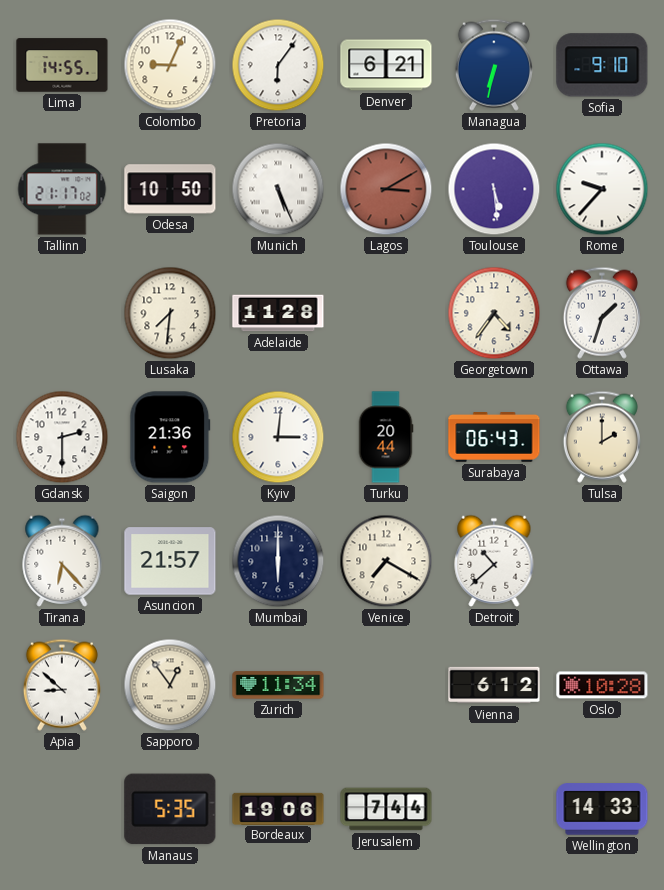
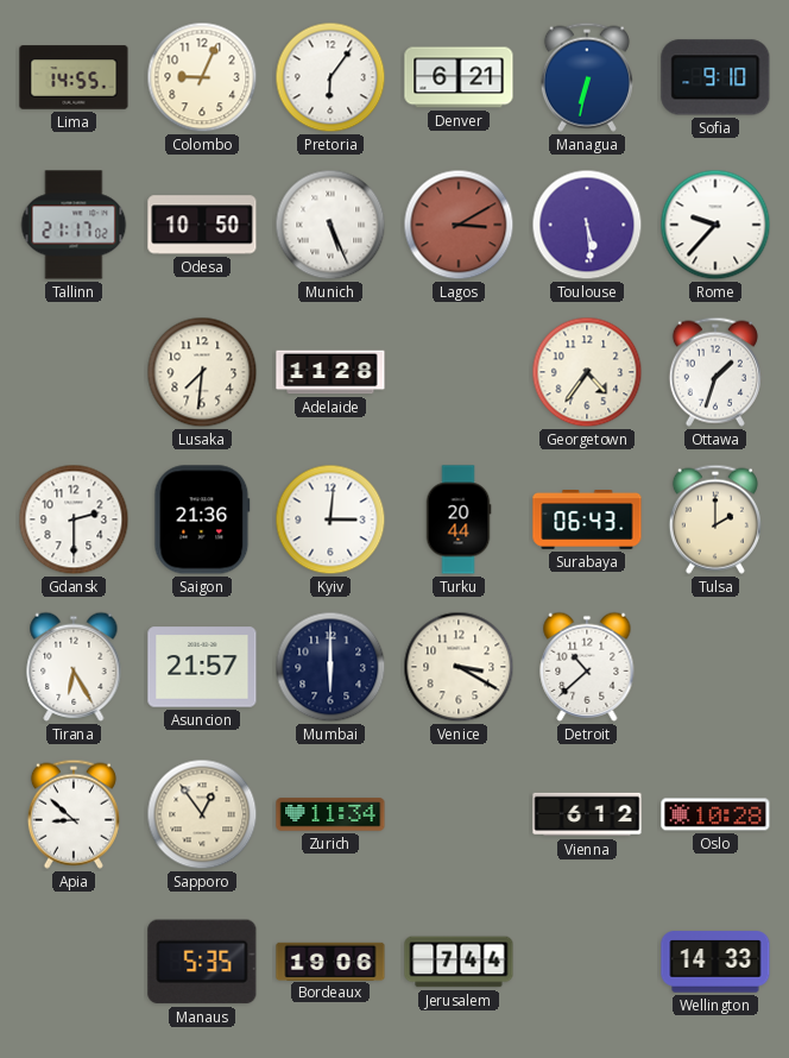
Tirana: 6:23 -> 6:25 (74, 667)
Venice: 7:20 -> 3:20 (459, 667)
